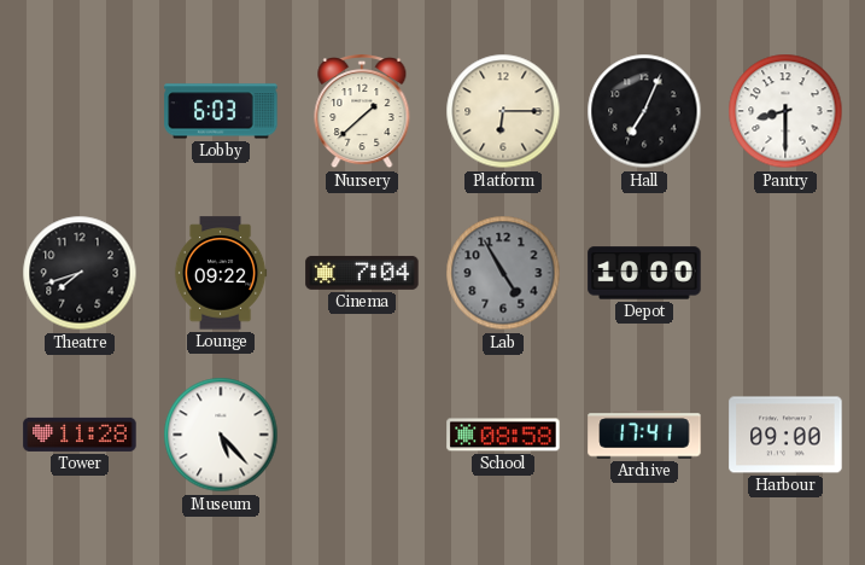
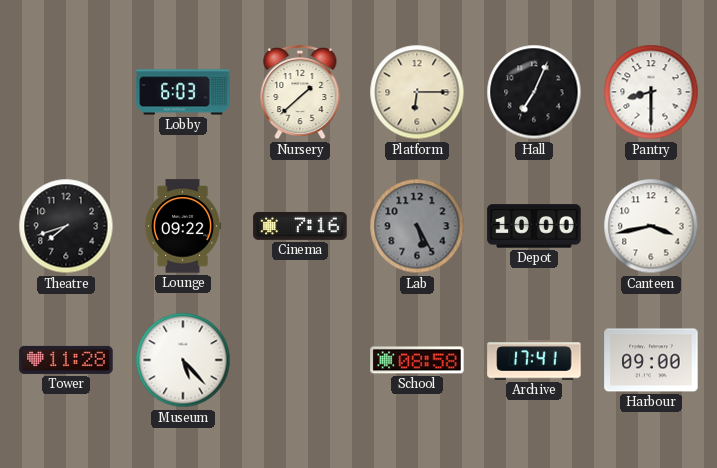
Cinema: 7:04 -> 7:16 (300, 226)
Lab: 4:55 -> 5:25 (417, 226)
Canteen: none -> 3:43 (651, 226)
